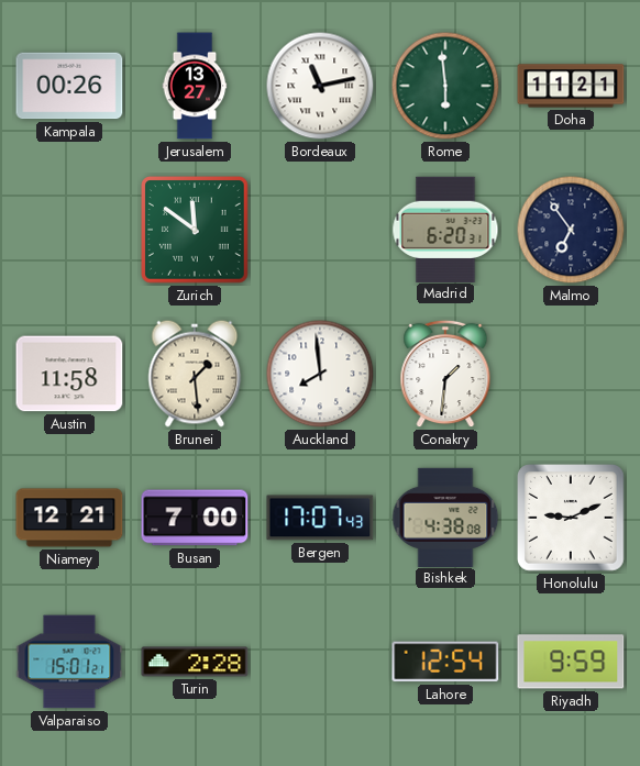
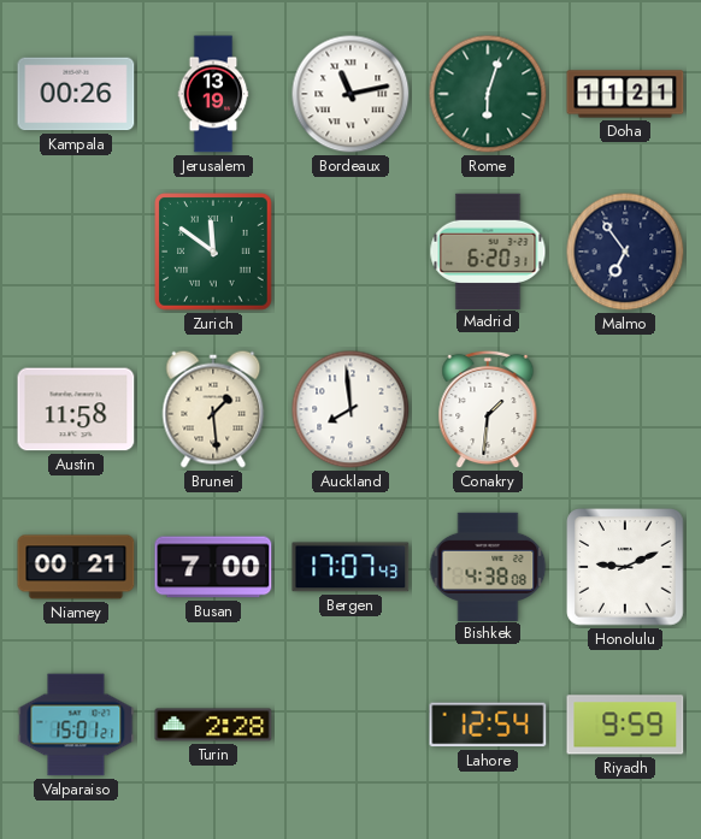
Jerusalem: 13:27 -> 13:19 (213, 94)
Rome: 5:59 -> 6:03 (488, 94)
Niamey: 12:21 -> 00:21 (76, 567)
